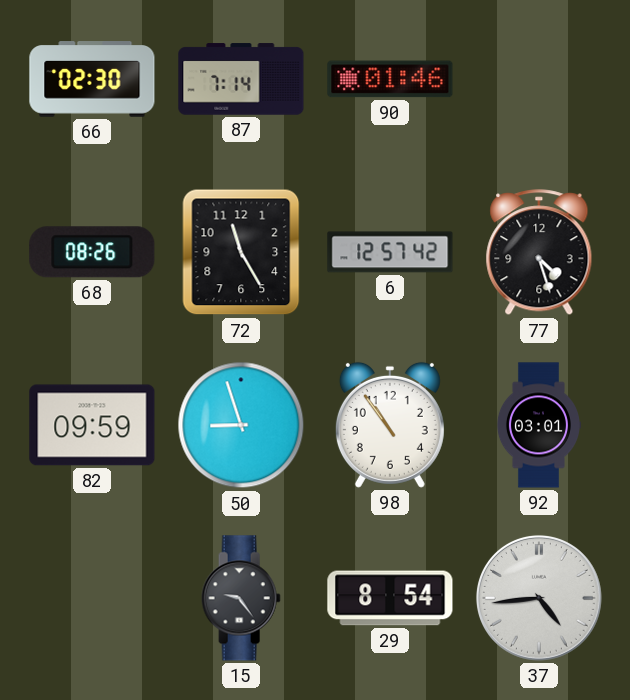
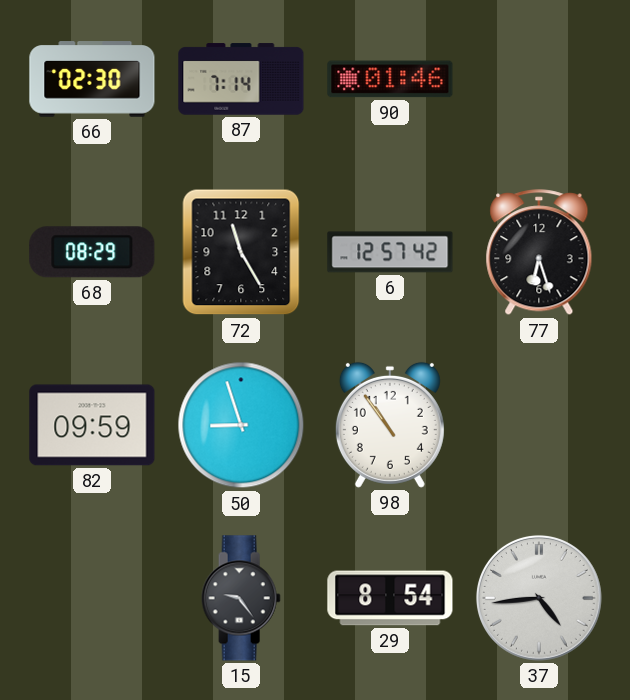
68: 08:26 -> 08:29 (92, 252)
77: 4:27 -> 6:27 (539, 253)
92: 03:01 -> none (538, 425)
